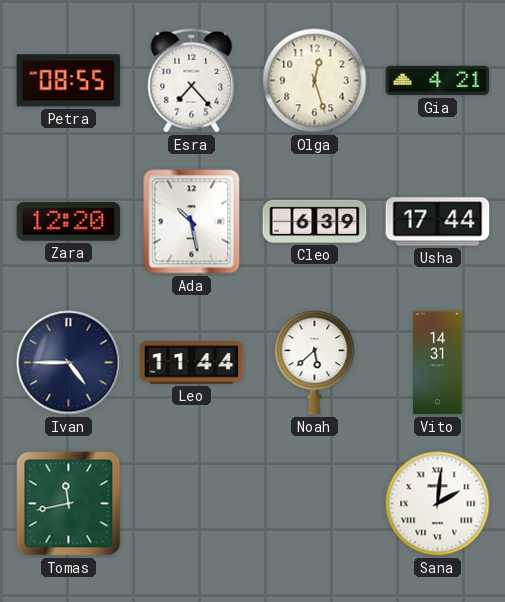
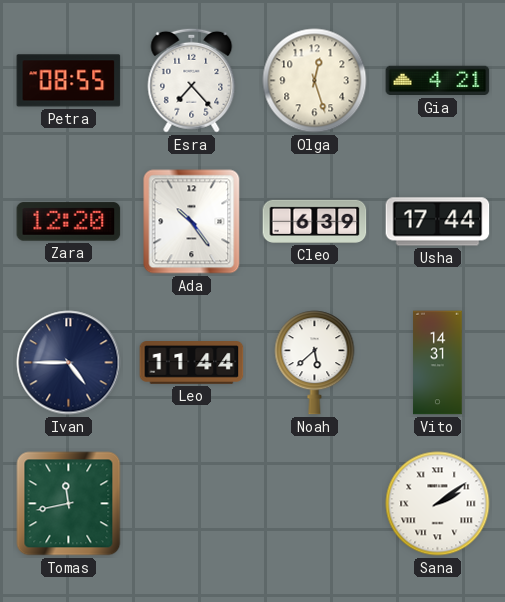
Ada: 10:28 -> 10:24 (192, 222)
Sana: 2:01 -> 2:09 (438, 504)
